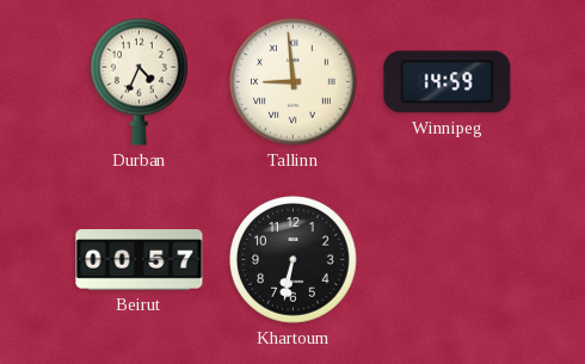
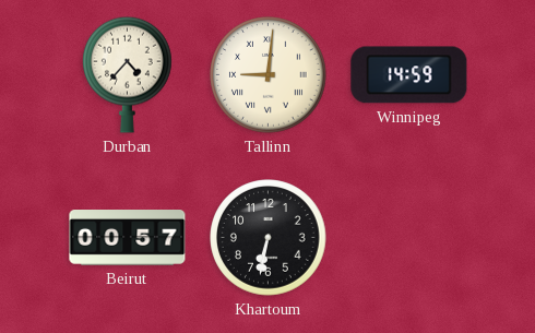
Durban: 4:34 -> 4:37 (128, 74)
Tallinn: 8:59 -> 9:01 (269, 75)
